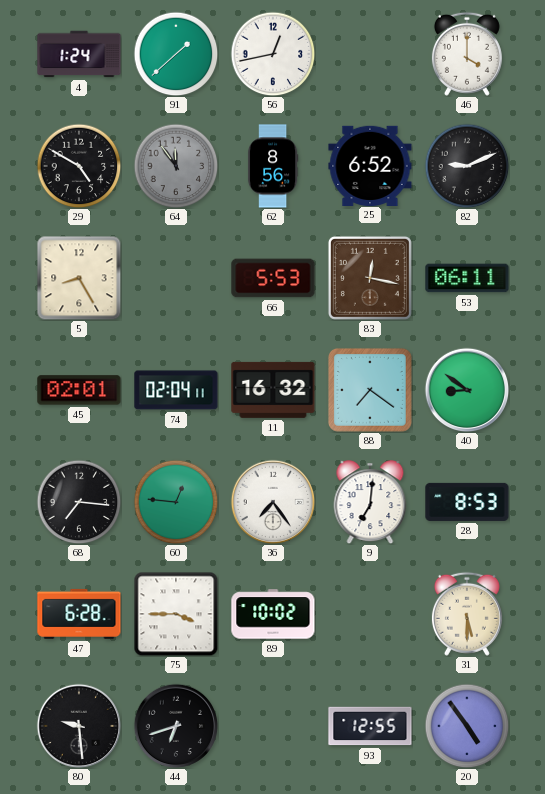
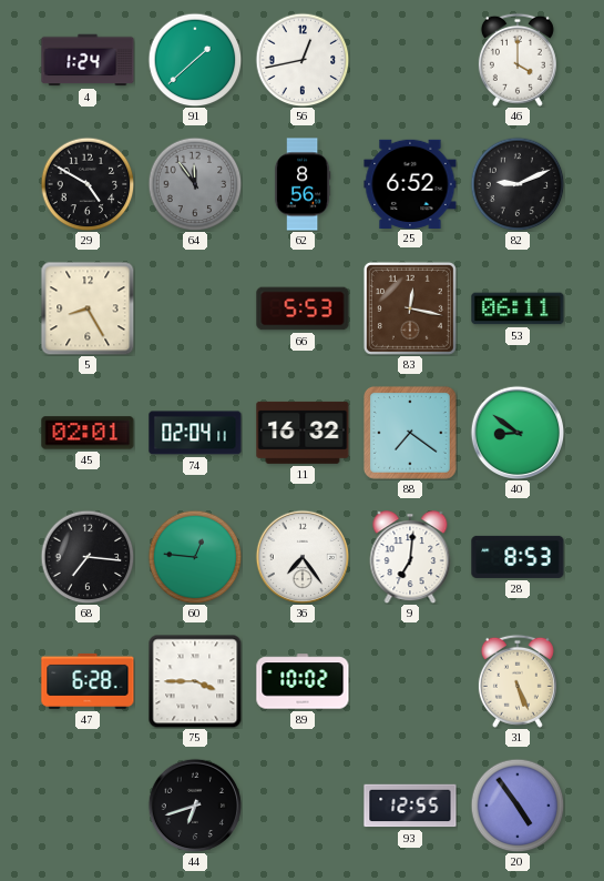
31: 5:30 -> 5:26 (518, 681)
80: 9:29 -> none (79, 726)
